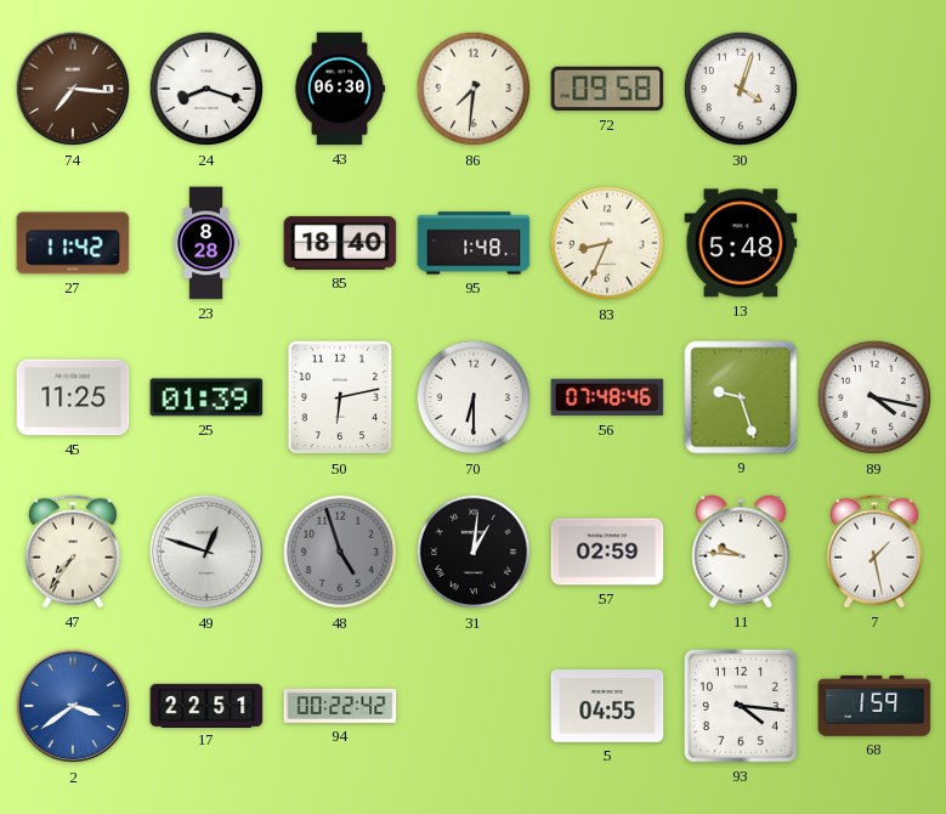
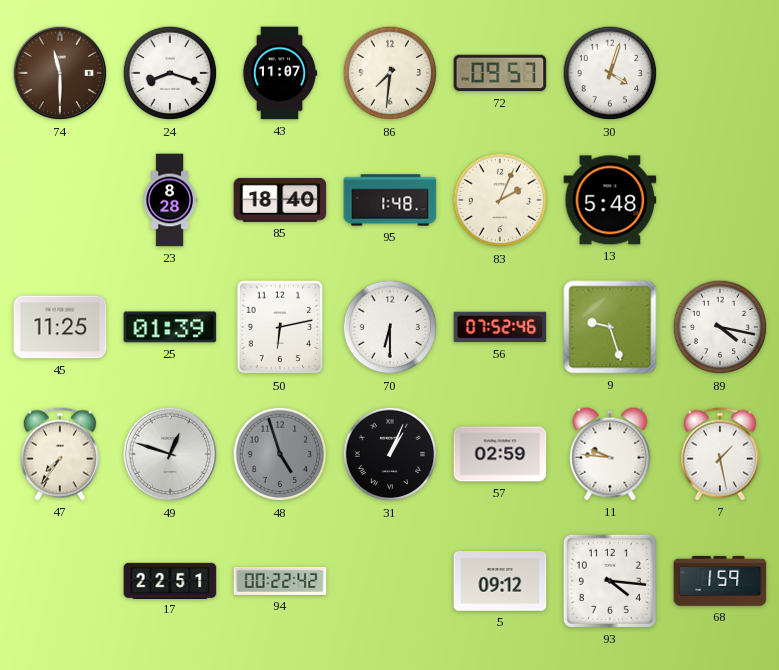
74: 7:16 -> 11:30 (60, 73)
43: 06:30 -> 11:07 (280, 73)
72: 09:58 -> 09:57 (500, 73)
27: 11:42 -> none (73, 243)
83: 8:34 -> 2:04 (500, 200)
56: 07:48 -> 07:52 (500, 327)
31: 1:01 -> 1:04 (390, 454)
2: 3:39 -> none (73, 706)
5: 04:55 -> 09:12 (500, 581)
